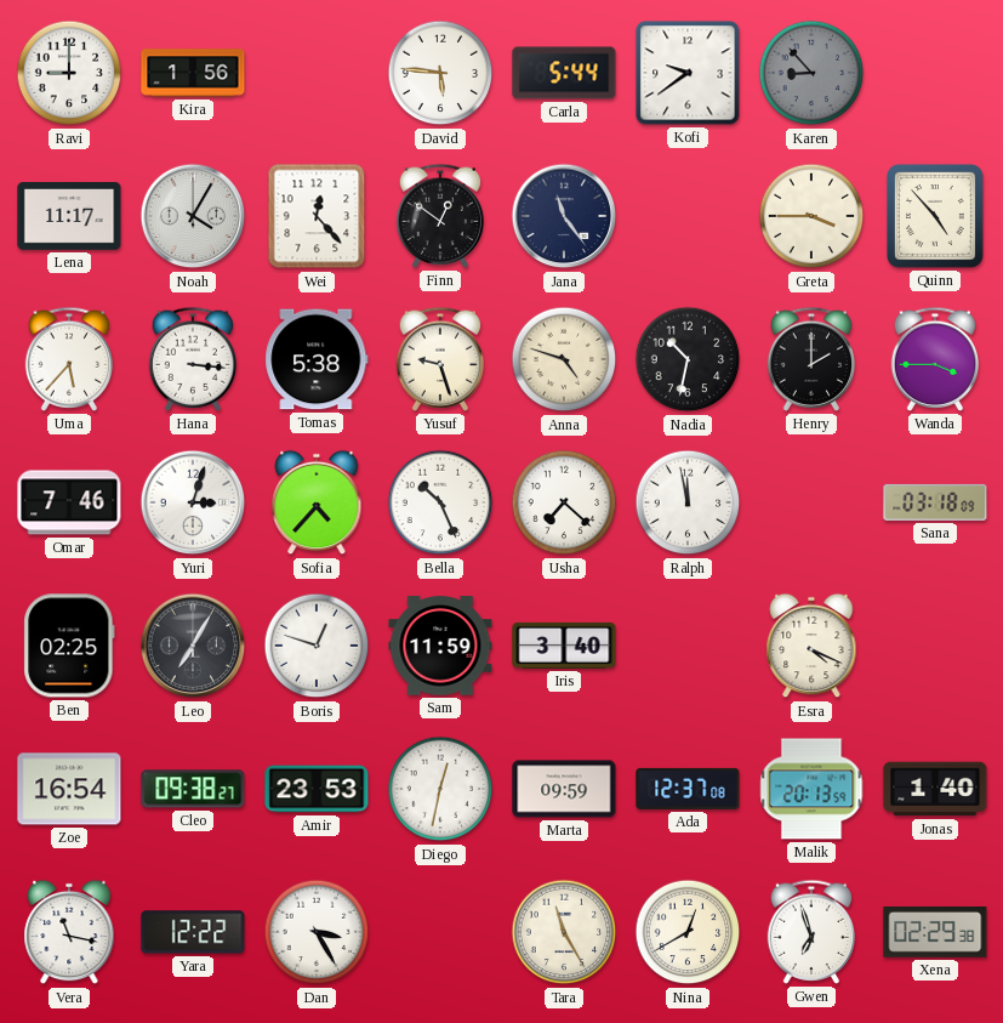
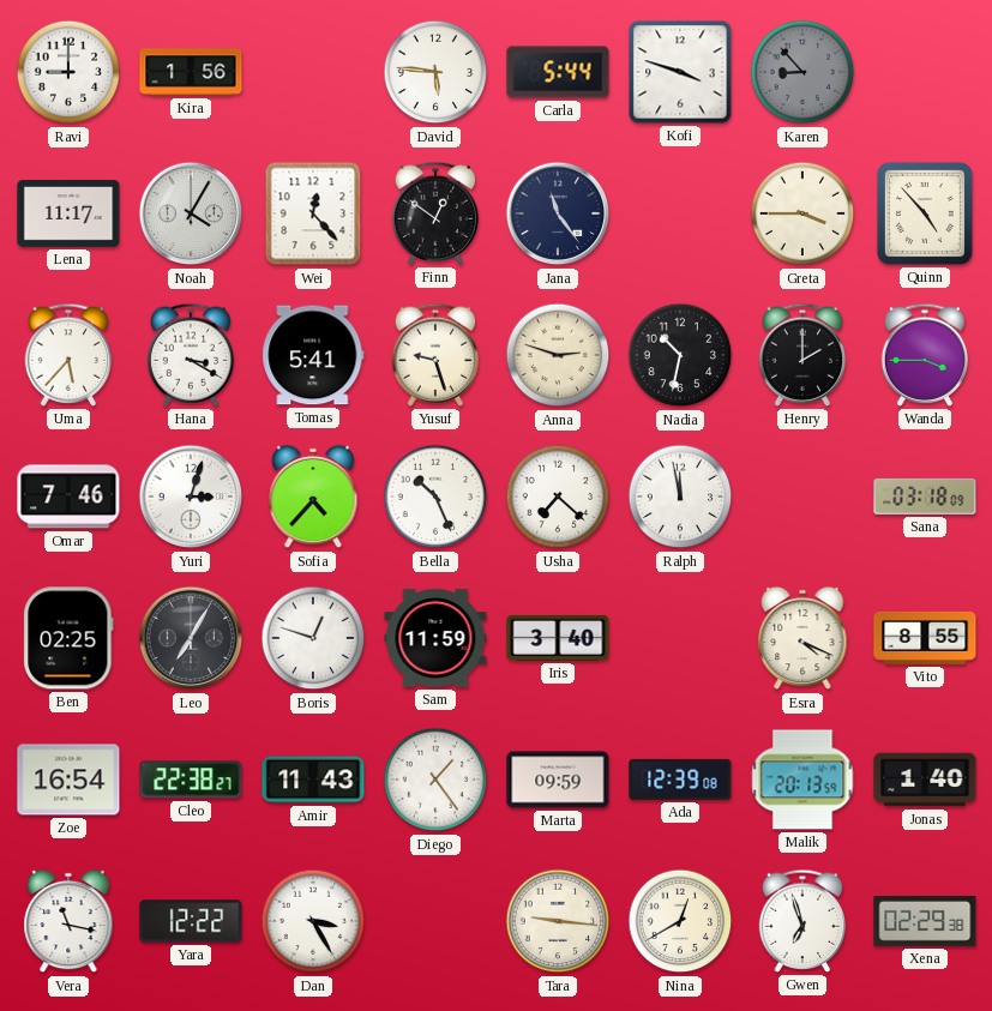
Kofi: 9:39 -> 3:48 (680, 72)
Hana: 3:16 -> 3:20 (191, 355)
Tomas: 5:38 -> 5:41 (313, 355)
Anna: 4:48 -> 2:48 (558, 355)
Vito: none -> 8:55 (925, 638)
Cleo: 09:38 -> 22:38 (191, 780)
Amir: 23:53 -> 11:43 (313, 780)
Diego: 12:32 -> 1:24 (435, 780)
Ada: 12:37 -> 12:39 (680, 780)
Tara: 11:25 -> 9:16 (558, 921)
